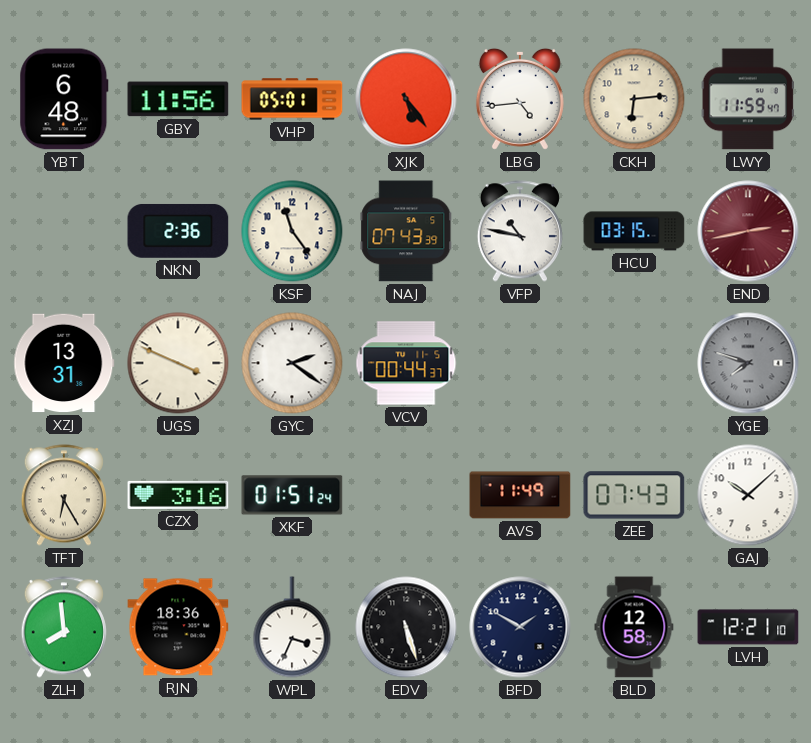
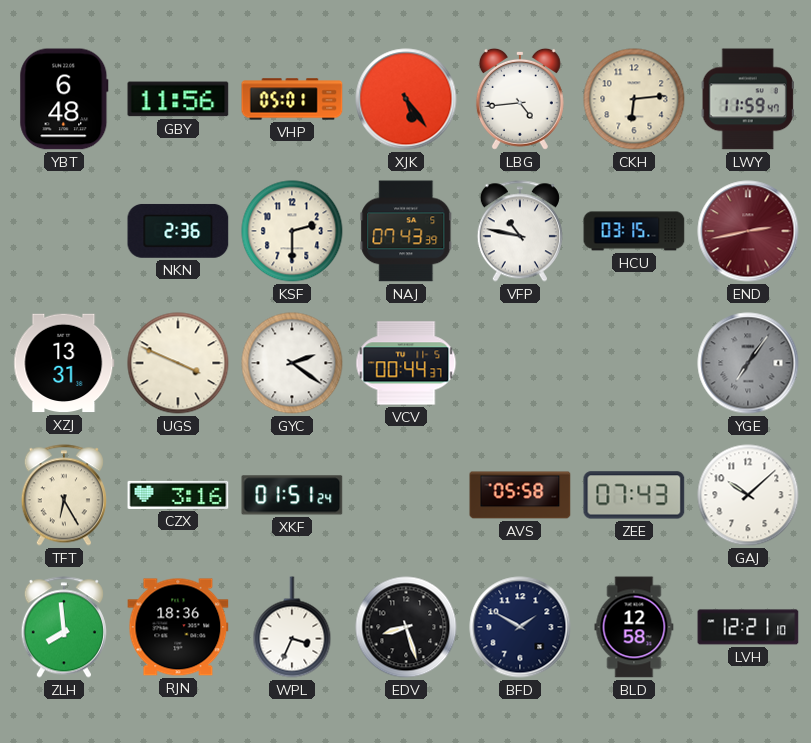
KSF: 11:24 -> 2:30 (292, 231)
YGE: 7:48 -> 7:06 (748, 363)
AVS: 11:49 -> 05:58 (520, 495)
EDV: 5:27 -> 8:27 (406, 627)
